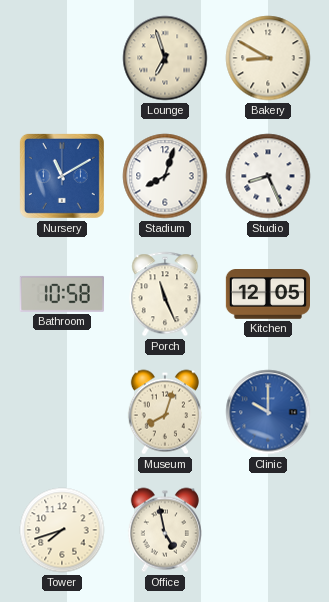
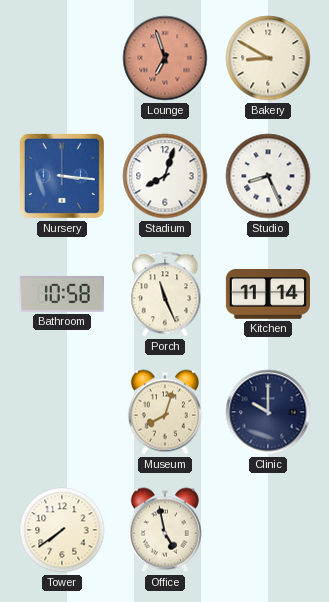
Lounge dial: cream -> salmon (165, 58)
Nursery: 11:10 -> 3:16 (62, 176)
Kitchen: 12:05 -> 11:14 (267, 294)
Clinic dial: blue -> navy (268, 412)
Tower: 7:42 -> 7:39 (62, 530)
